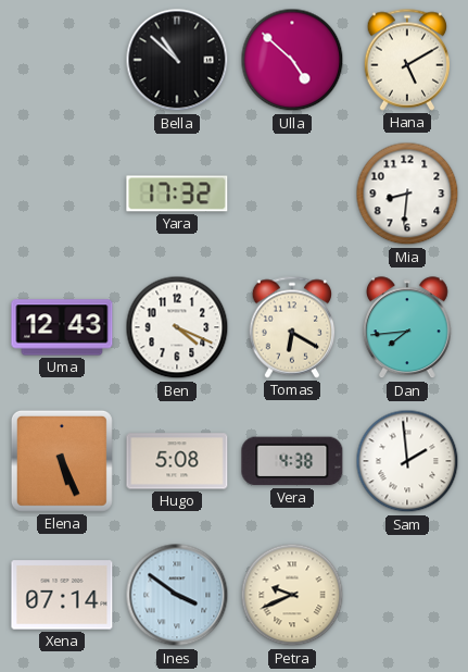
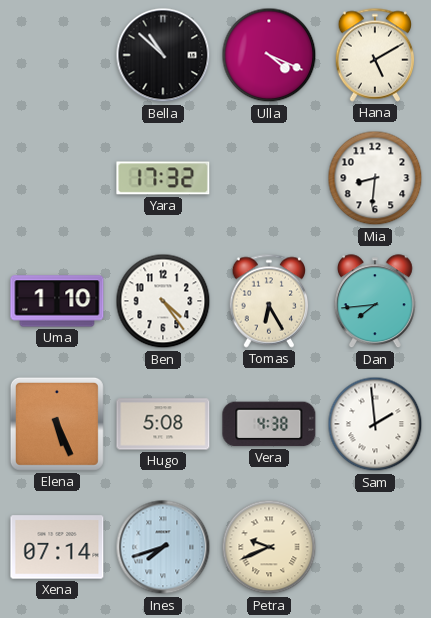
Ulla: 4:52 -> 4:19 (269, 55)
Uma: 12:43 -> 1:10 (57, 301)
Ben: 4:19 -> 4:24 (163, 301)
Tomas: 6:20 -> 6:25 (269, 301)
Ines: 3:51 -> 7:42 (163, 547)
